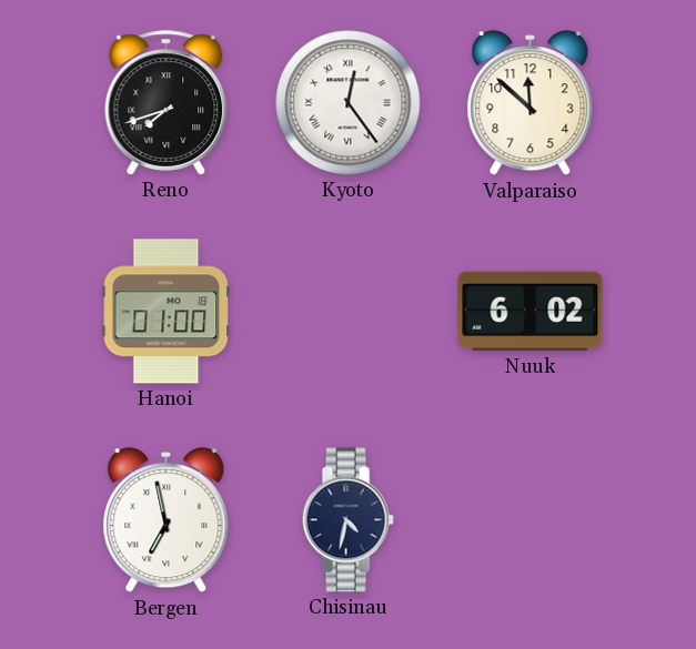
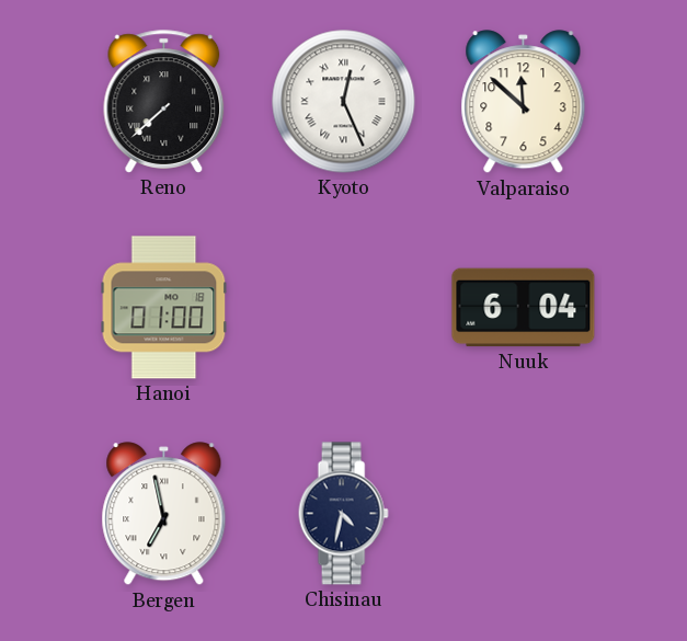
Reno: 7:42 -> 7:38 (164, 102)
Kyoto: 12:24 -> 12:26 (344, 102)
Nuuk: 6:02 -> 6:04 (524, 308)
